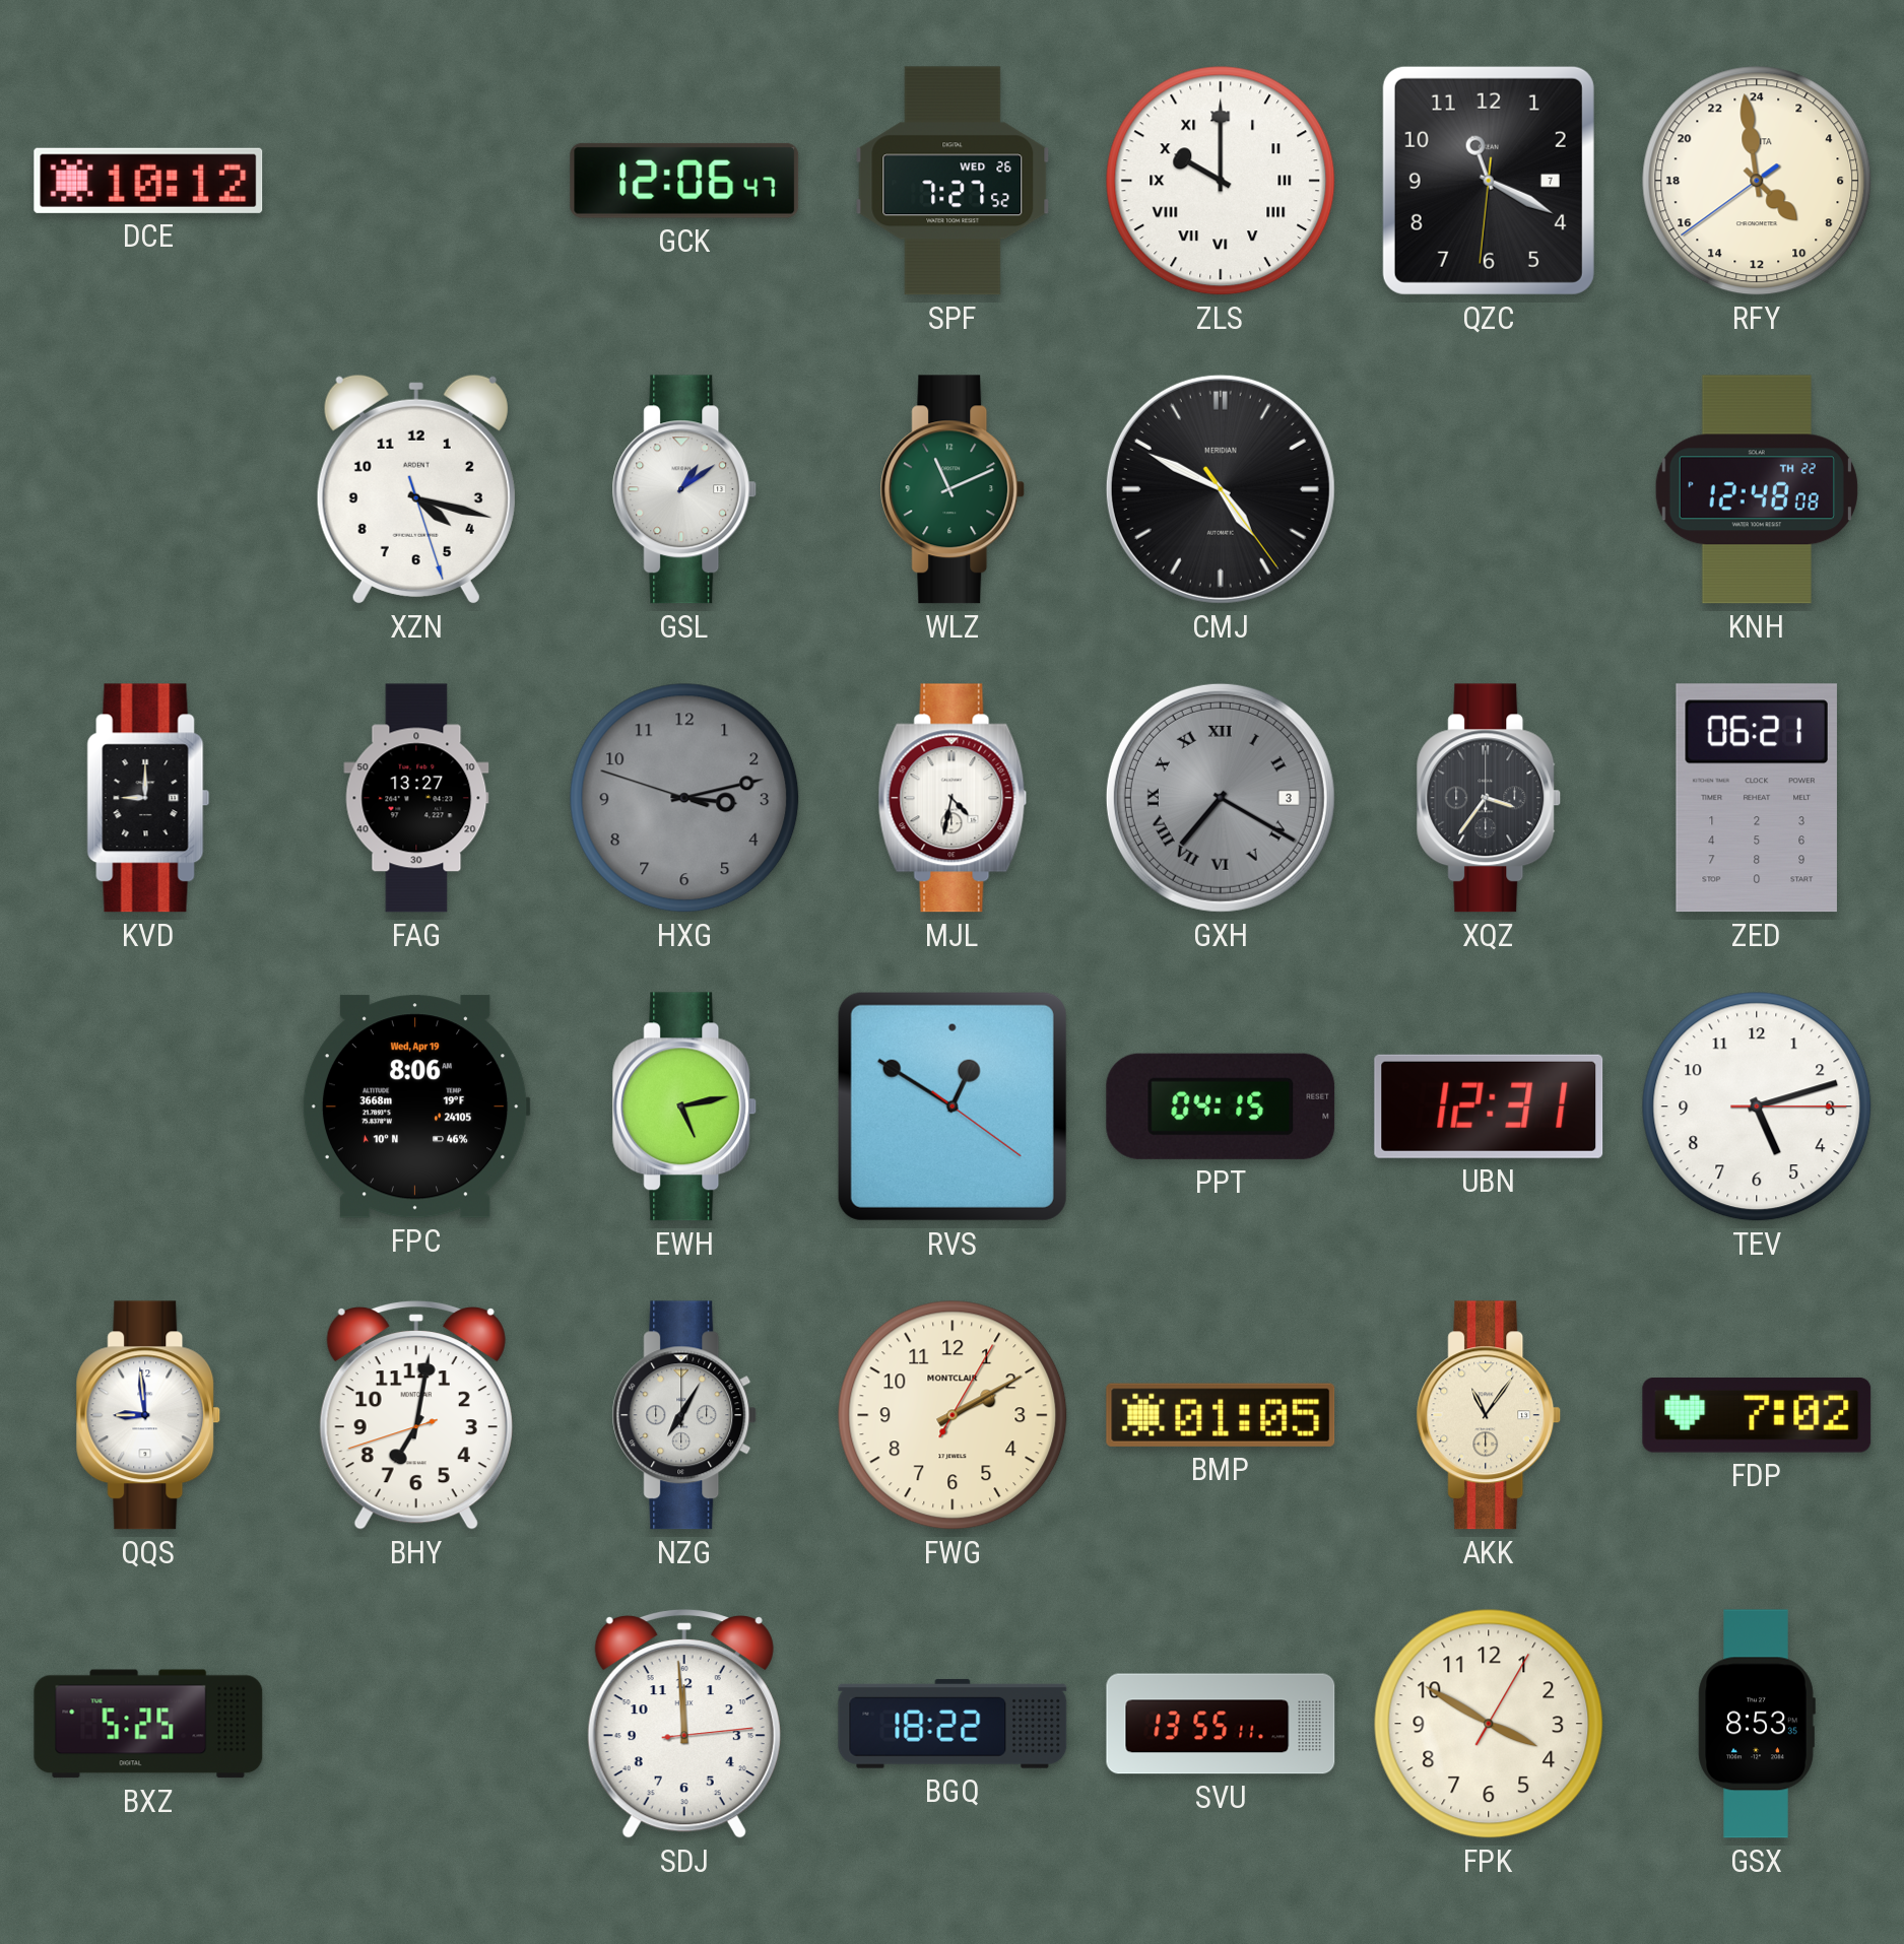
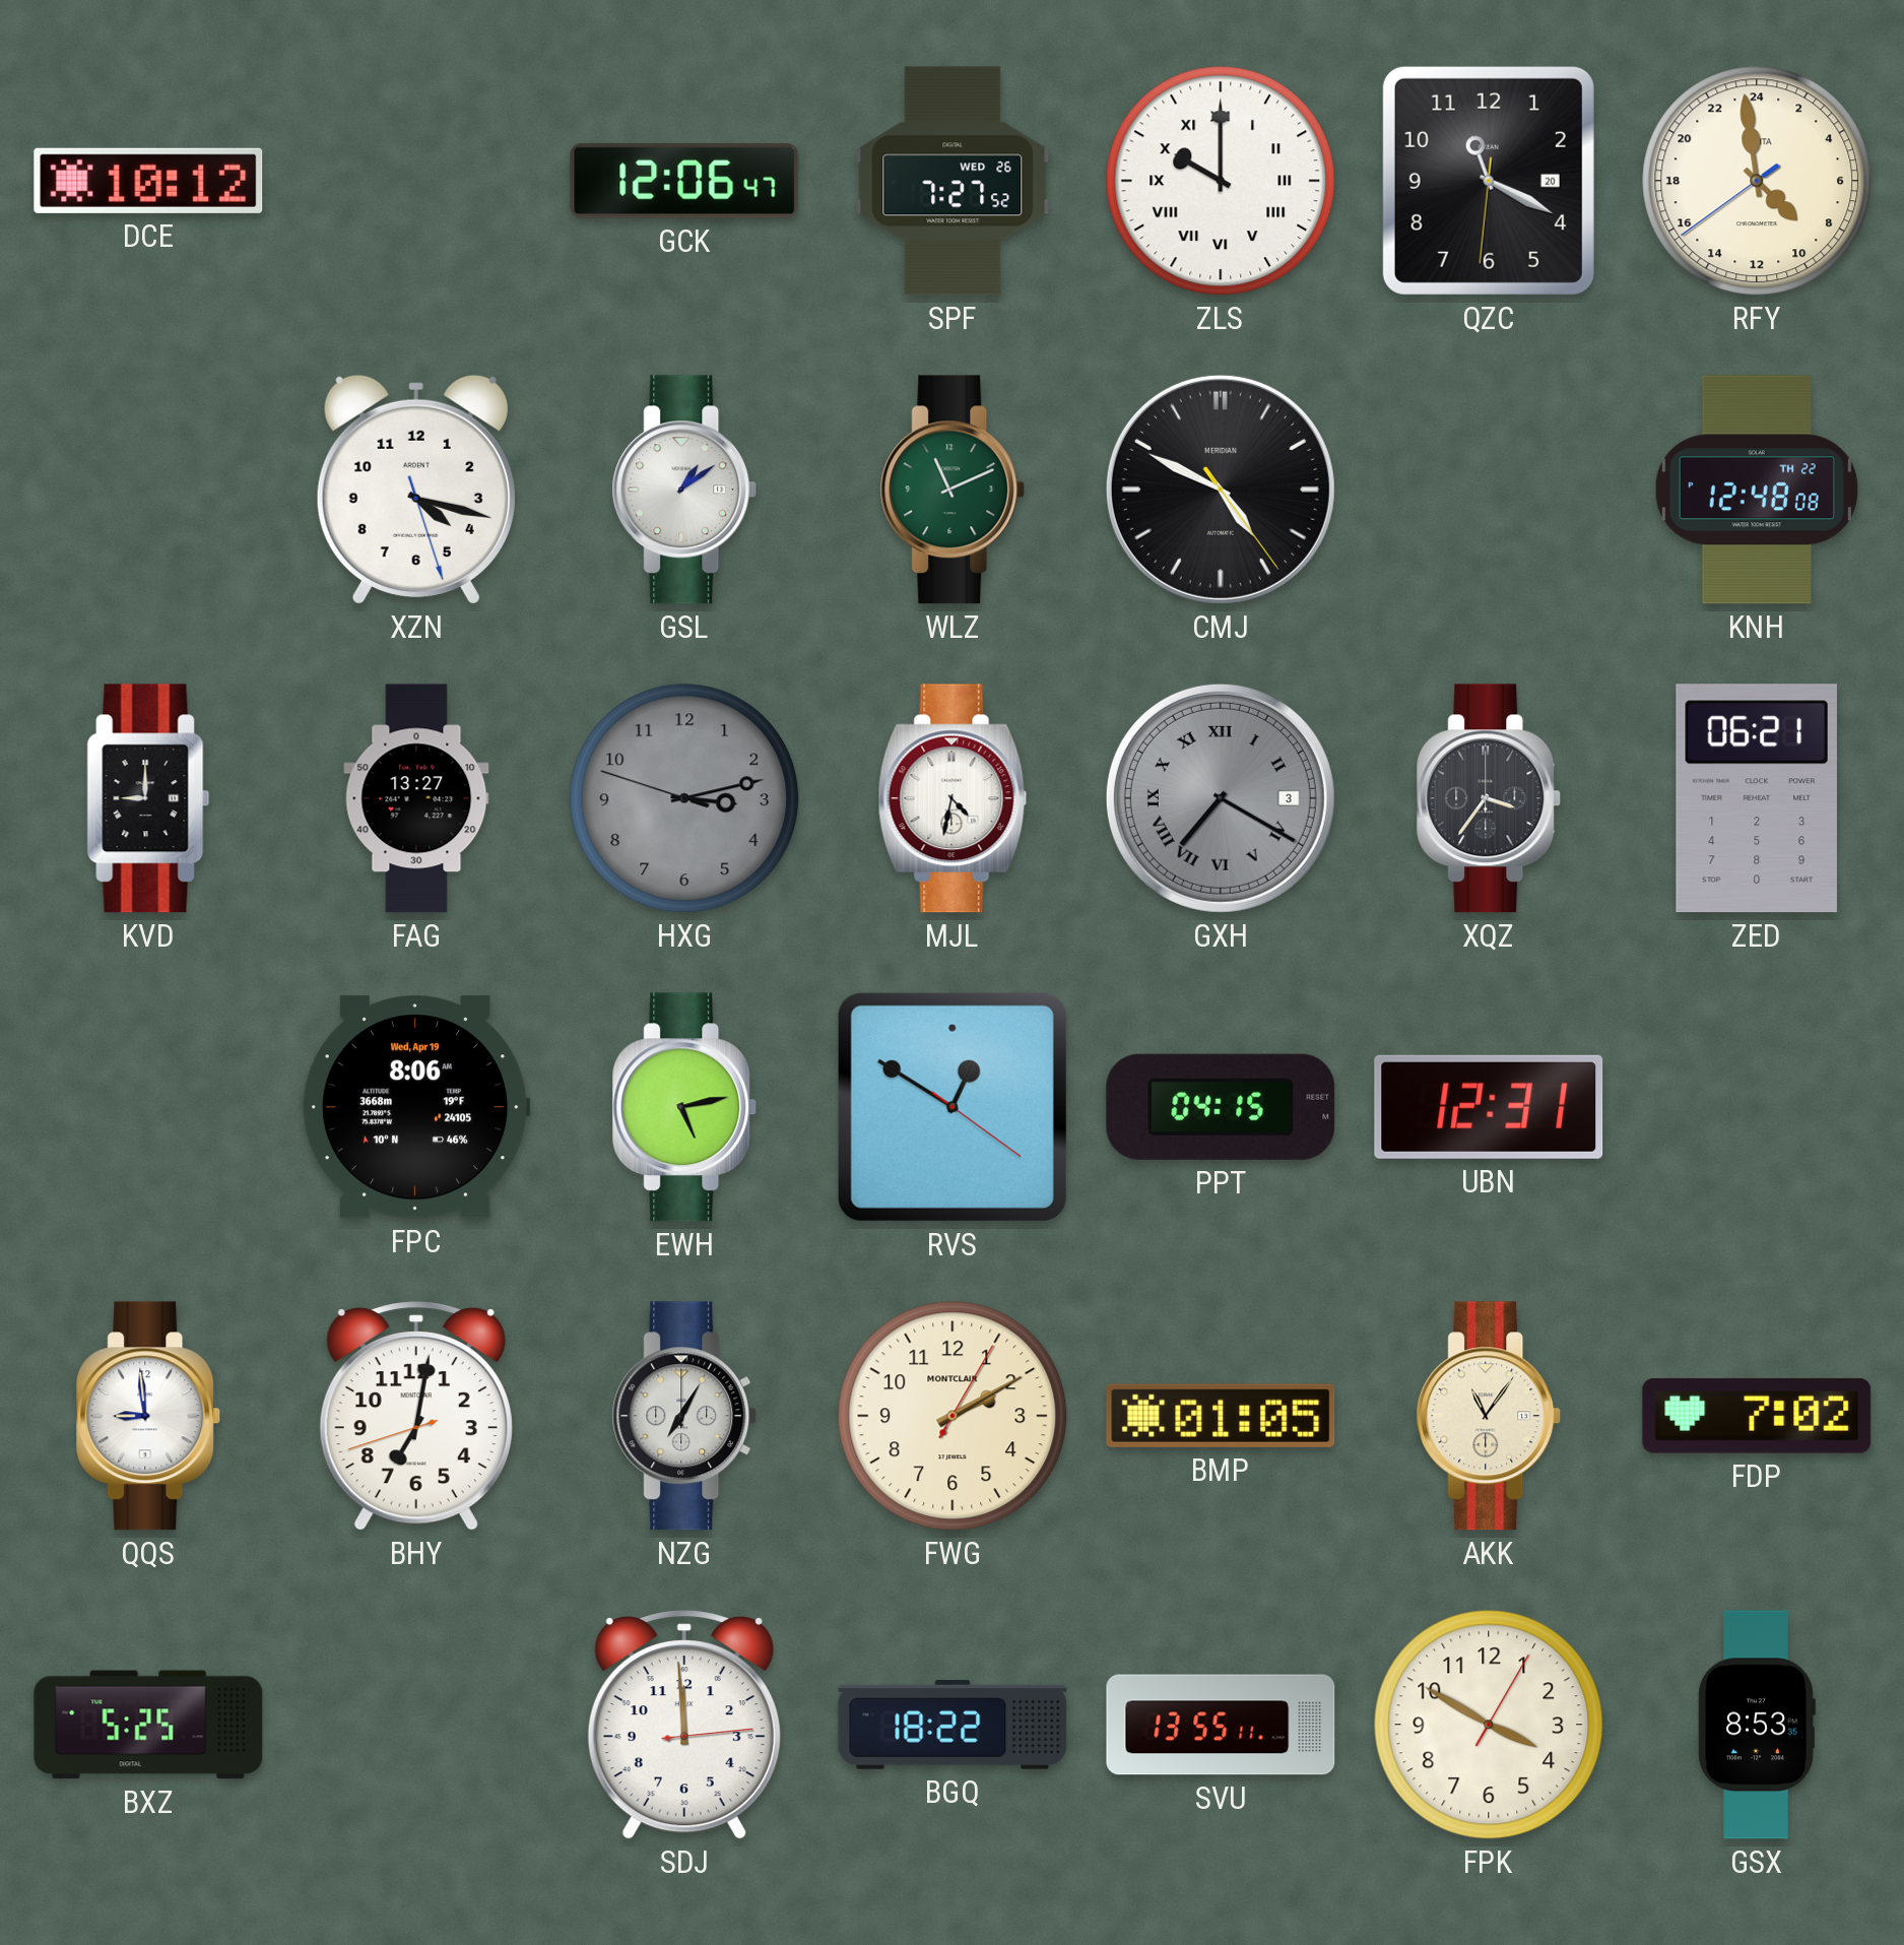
QZC date: 7 -> 20 (1489, 181)
TEV: 5:12 -> none (1757, 1107)
